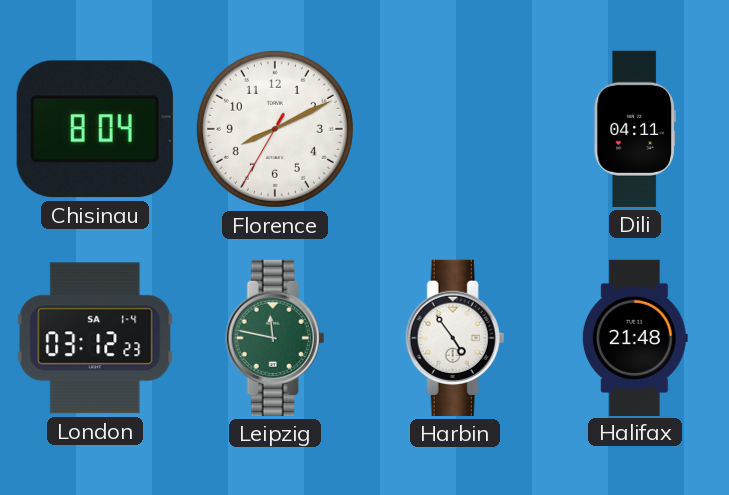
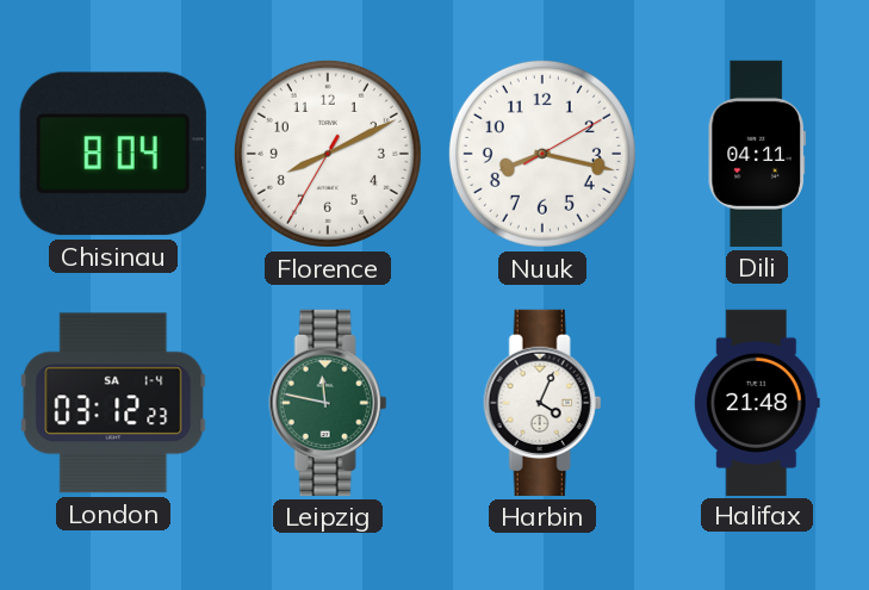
Nuuk: none -> 8:17 (542, 154)
Harbin: 4:54 -> 4:04 (542, 403)
